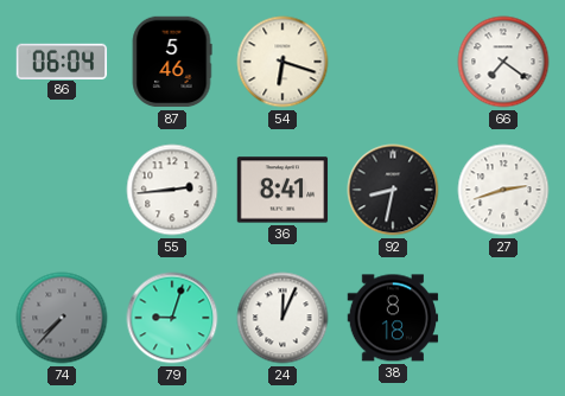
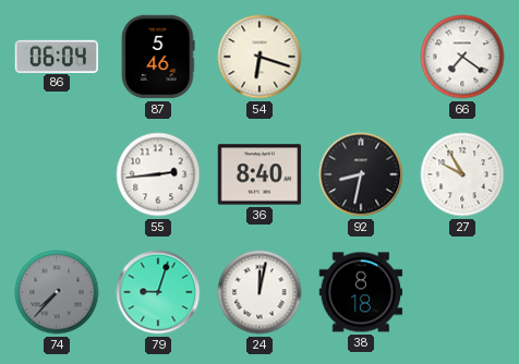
36: 8:41 -> 8:40 (259, 174)
27: 2:42 -> 9:55 (462, 174)
24: 12:04 -> 12:02 (259, 292)
